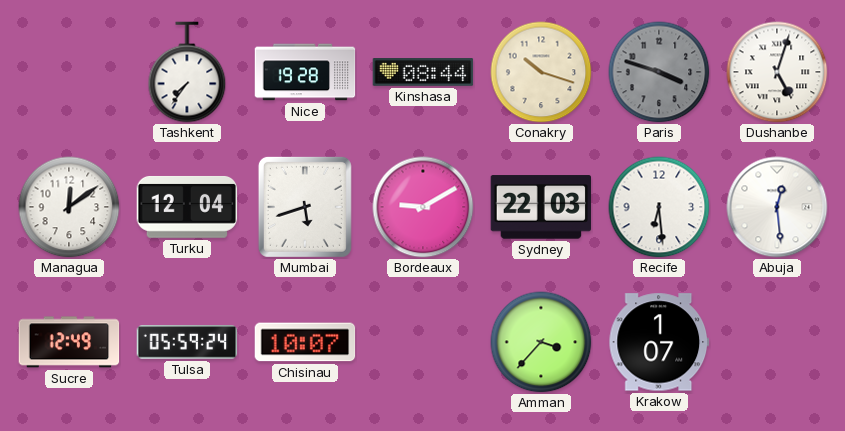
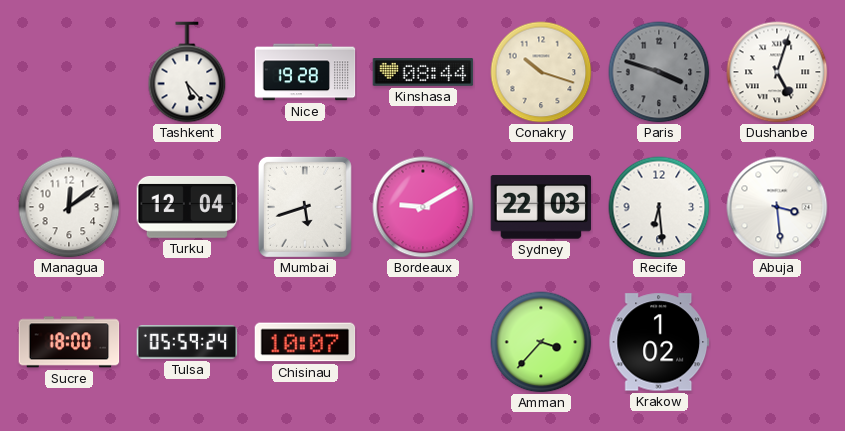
Tashkent: 7:36 -> 5:23 (187, 72)
Abuja: 12:29 -> 3:29 (777, 207)
Sucre: 12:49 -> 18:00 (69, 342)
Krakow: 1:07 -> 1:02 (659, 342)
